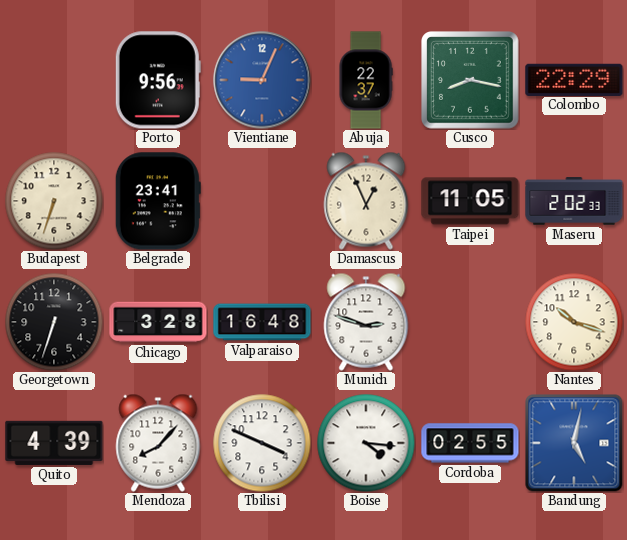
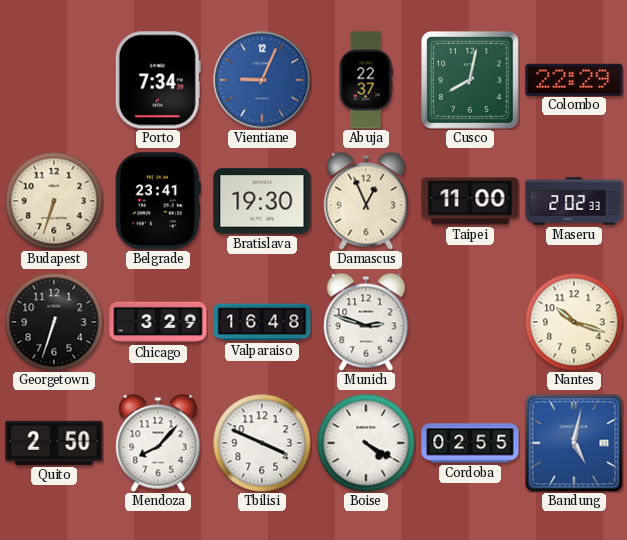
Porto: 9:56 -> 7:34 (158, 80)
Cusco: 8:17 -> 8:02 (471, 81)
Bratislava: none -> 19:30 (262, 201)
Taipei: 11:05 -> 11:00 (470, 201)
Chicago: 3:28 -> 3:29 (158, 322)
Quito: 4:39 -> 2:50 (54, 443)
Boise: 4:16 -> 4:20 (366, 443)
